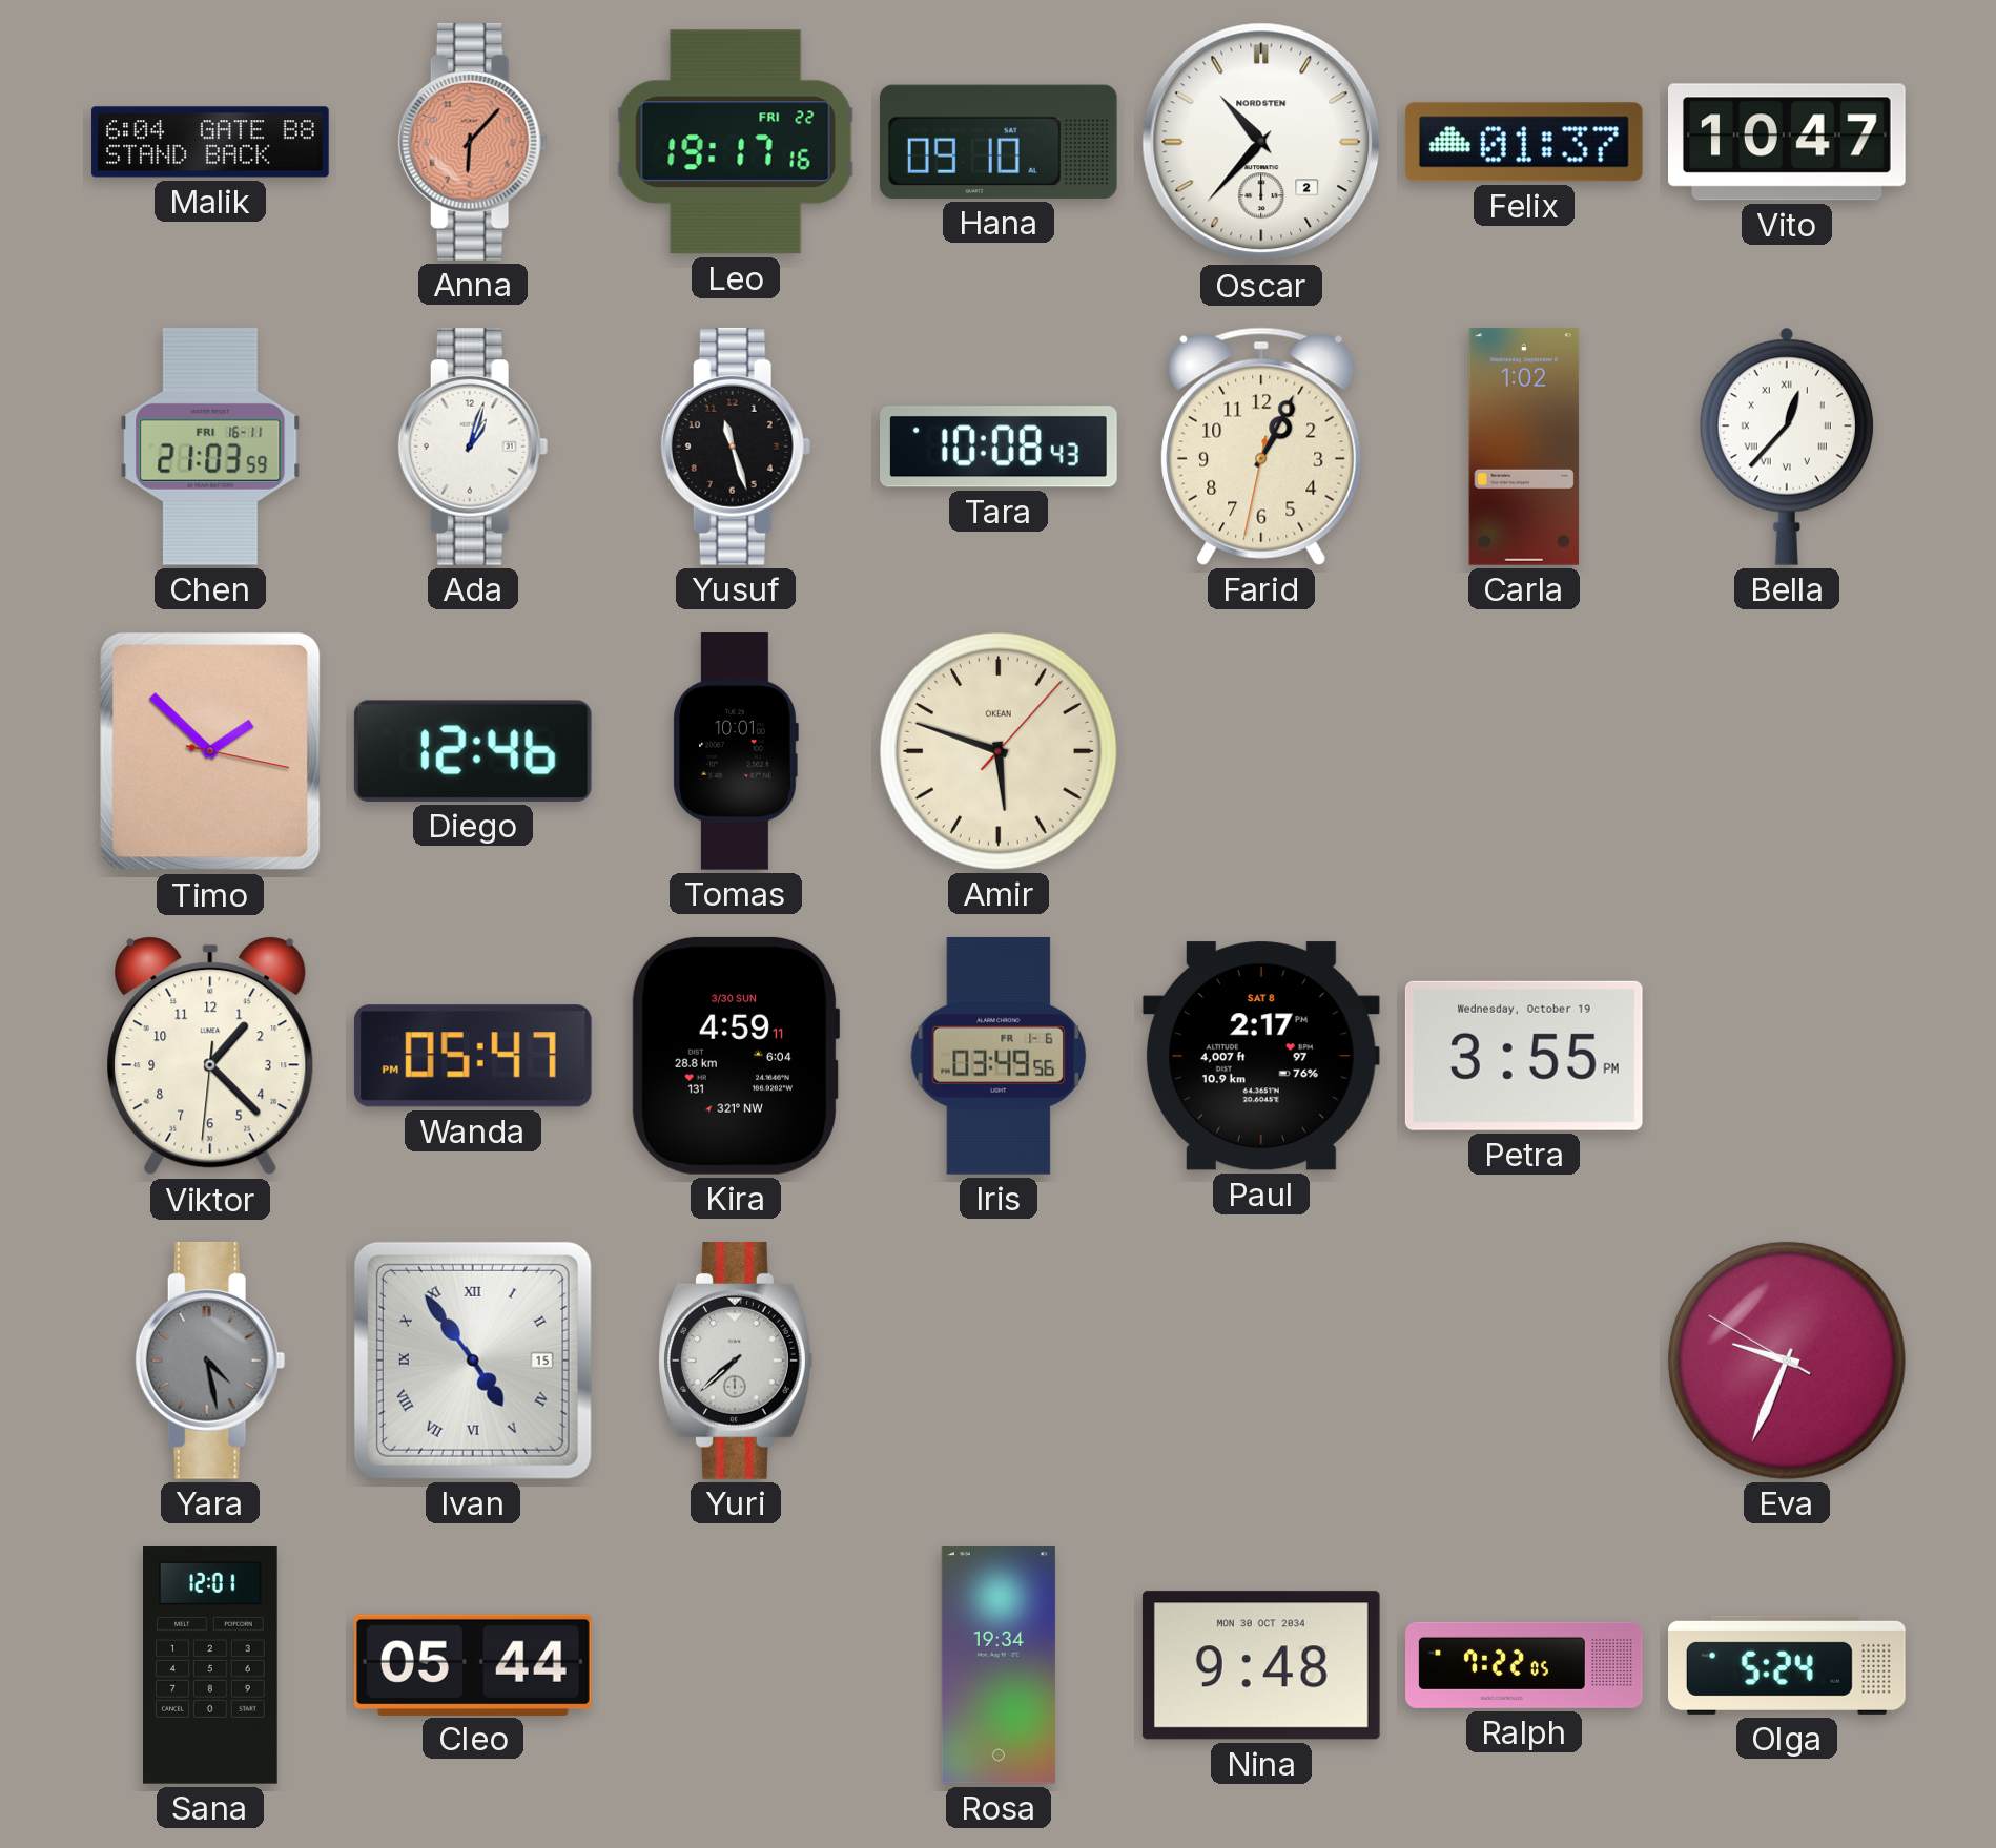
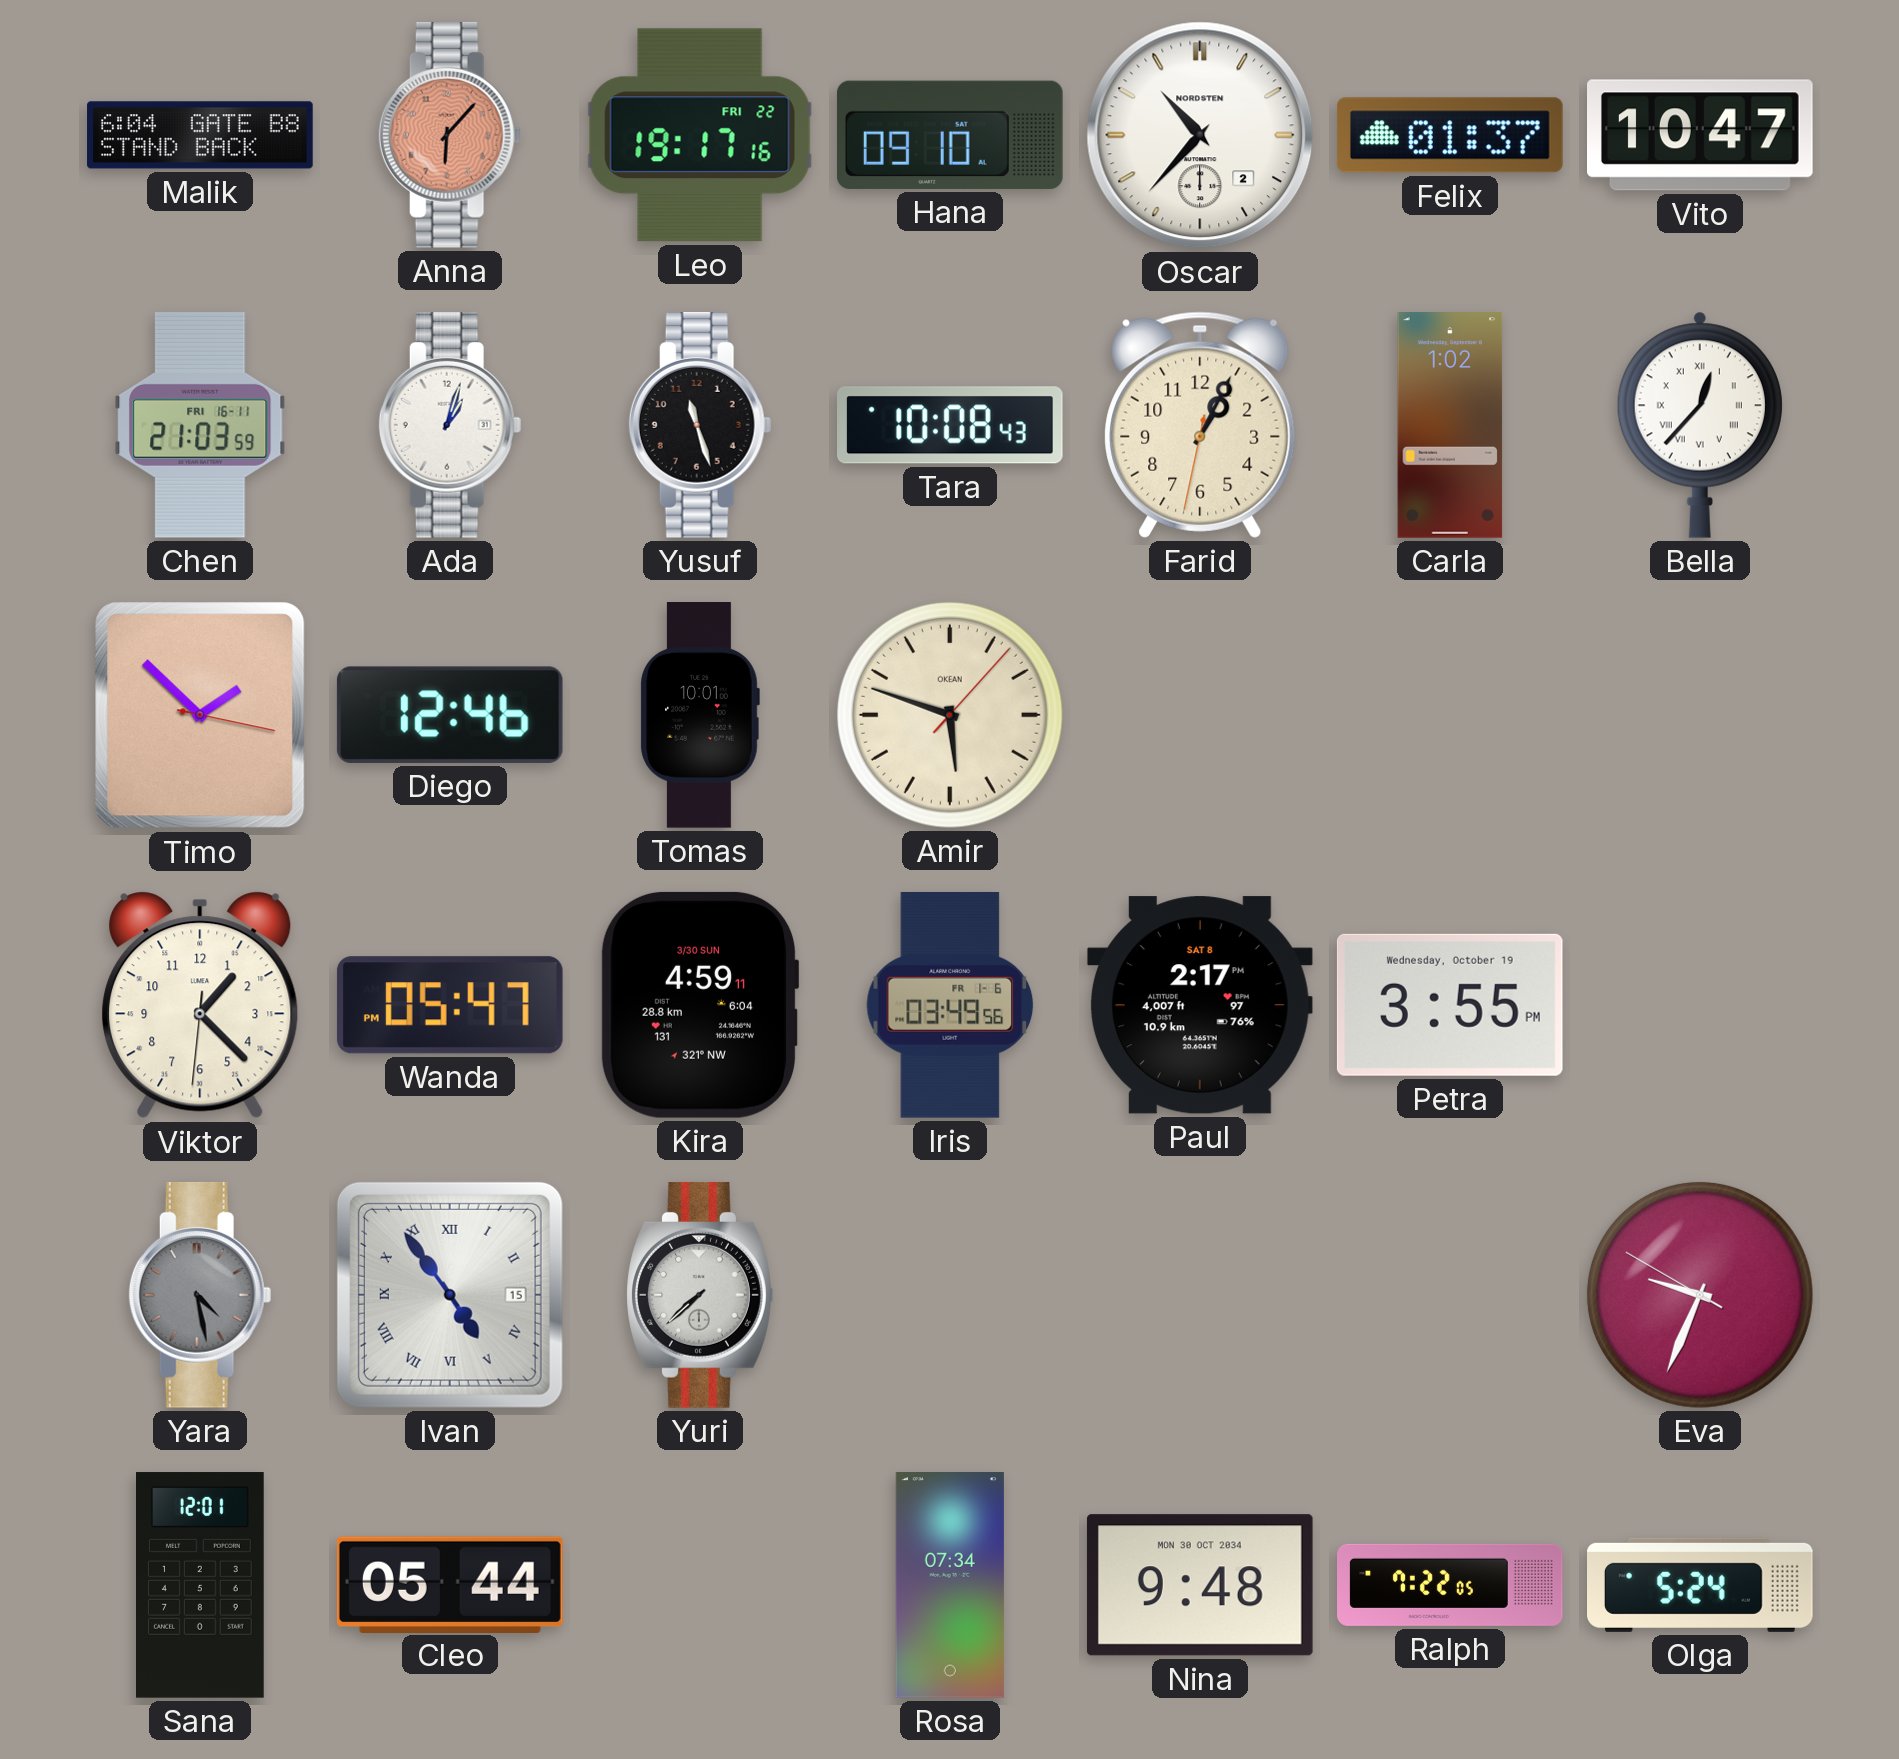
Rosa: 19:34 -> 07:34 (950, 1586)
